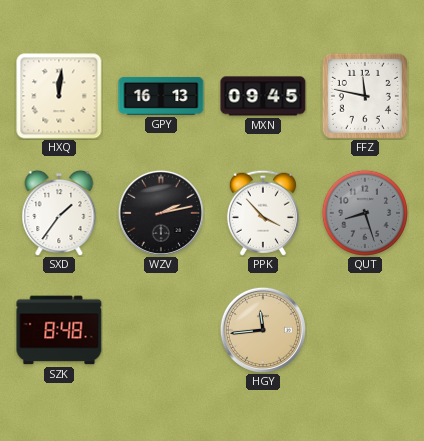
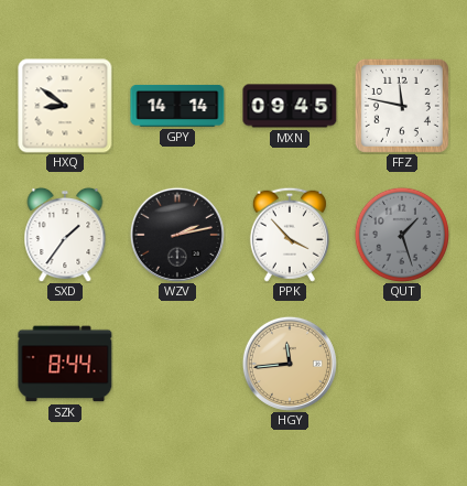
HXQ: 12:01 -> 8:51 (65, 106)
GPY: 16:13 -> 14:14 (177, 106)
QUT: 8:27 -> 1:27 (402, 235)
SZK: 8:48 -> 8:44 (65, 364)
